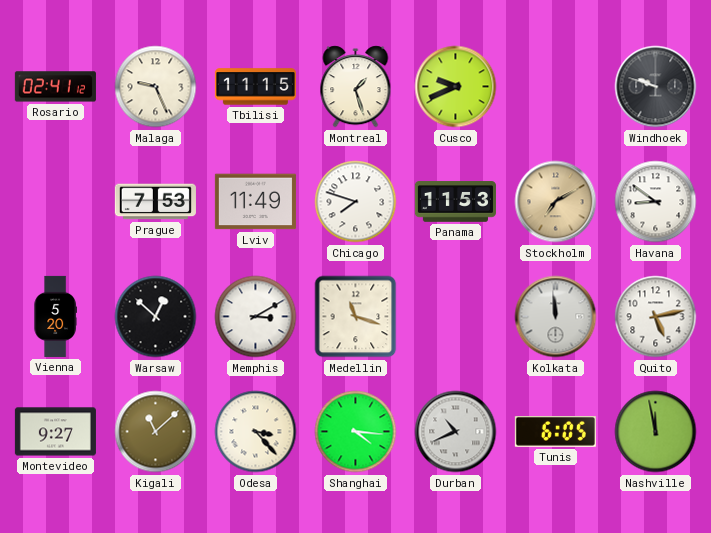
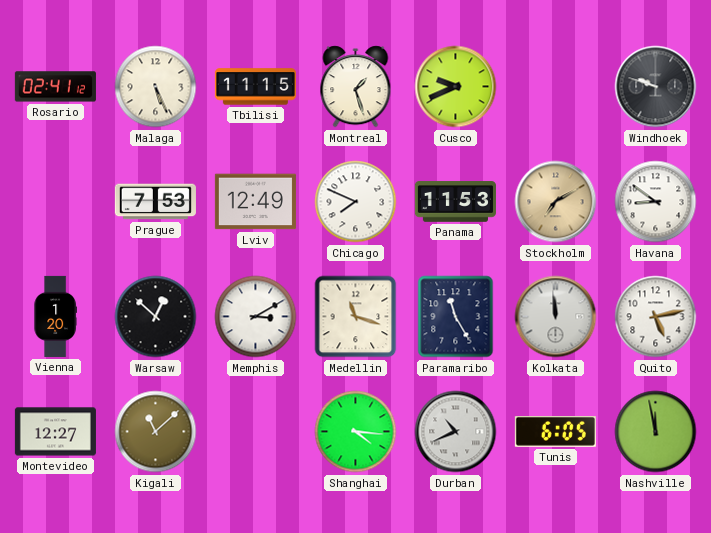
Malaga: 9:26 -> 5:26 (156, 87)
Lviv: 11:49 -> 12:49 (255, 202)
Chicago: 7:48 -> 7:49 (356, 202)
Vienna: 5:20 -> 1:20 (55, 316)
Paramaribo: none -> 11:25 (456, 317)
Montevideo: 9:27 -> 12:27 (55, 432)
Odesa: 3:23 -> none (256, 432)
